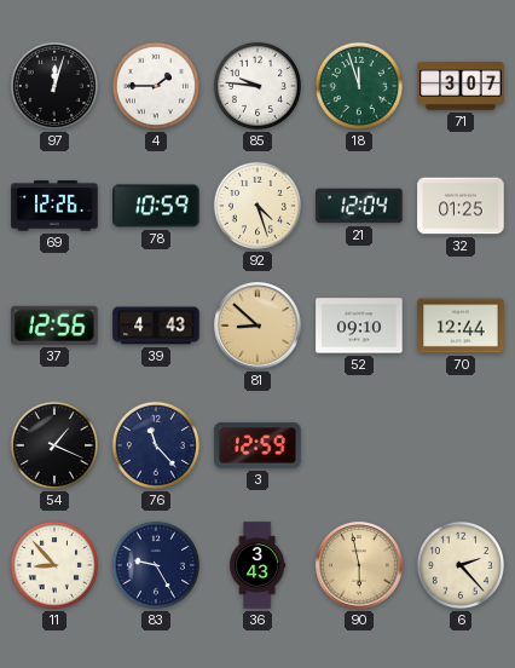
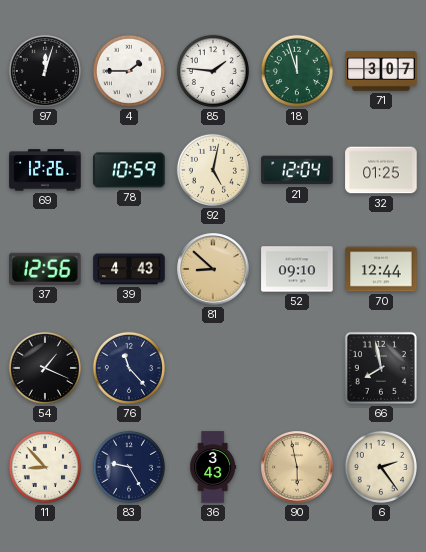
85: 9:46 -> 1:46 (213, 71)
92: 4:27 -> 5:02 (213, 170)
3: 12:59 -> none (257, 445)
66: none -> 7:58 (381, 368)
6: 2:23 -> 2:24 (381, 467)
